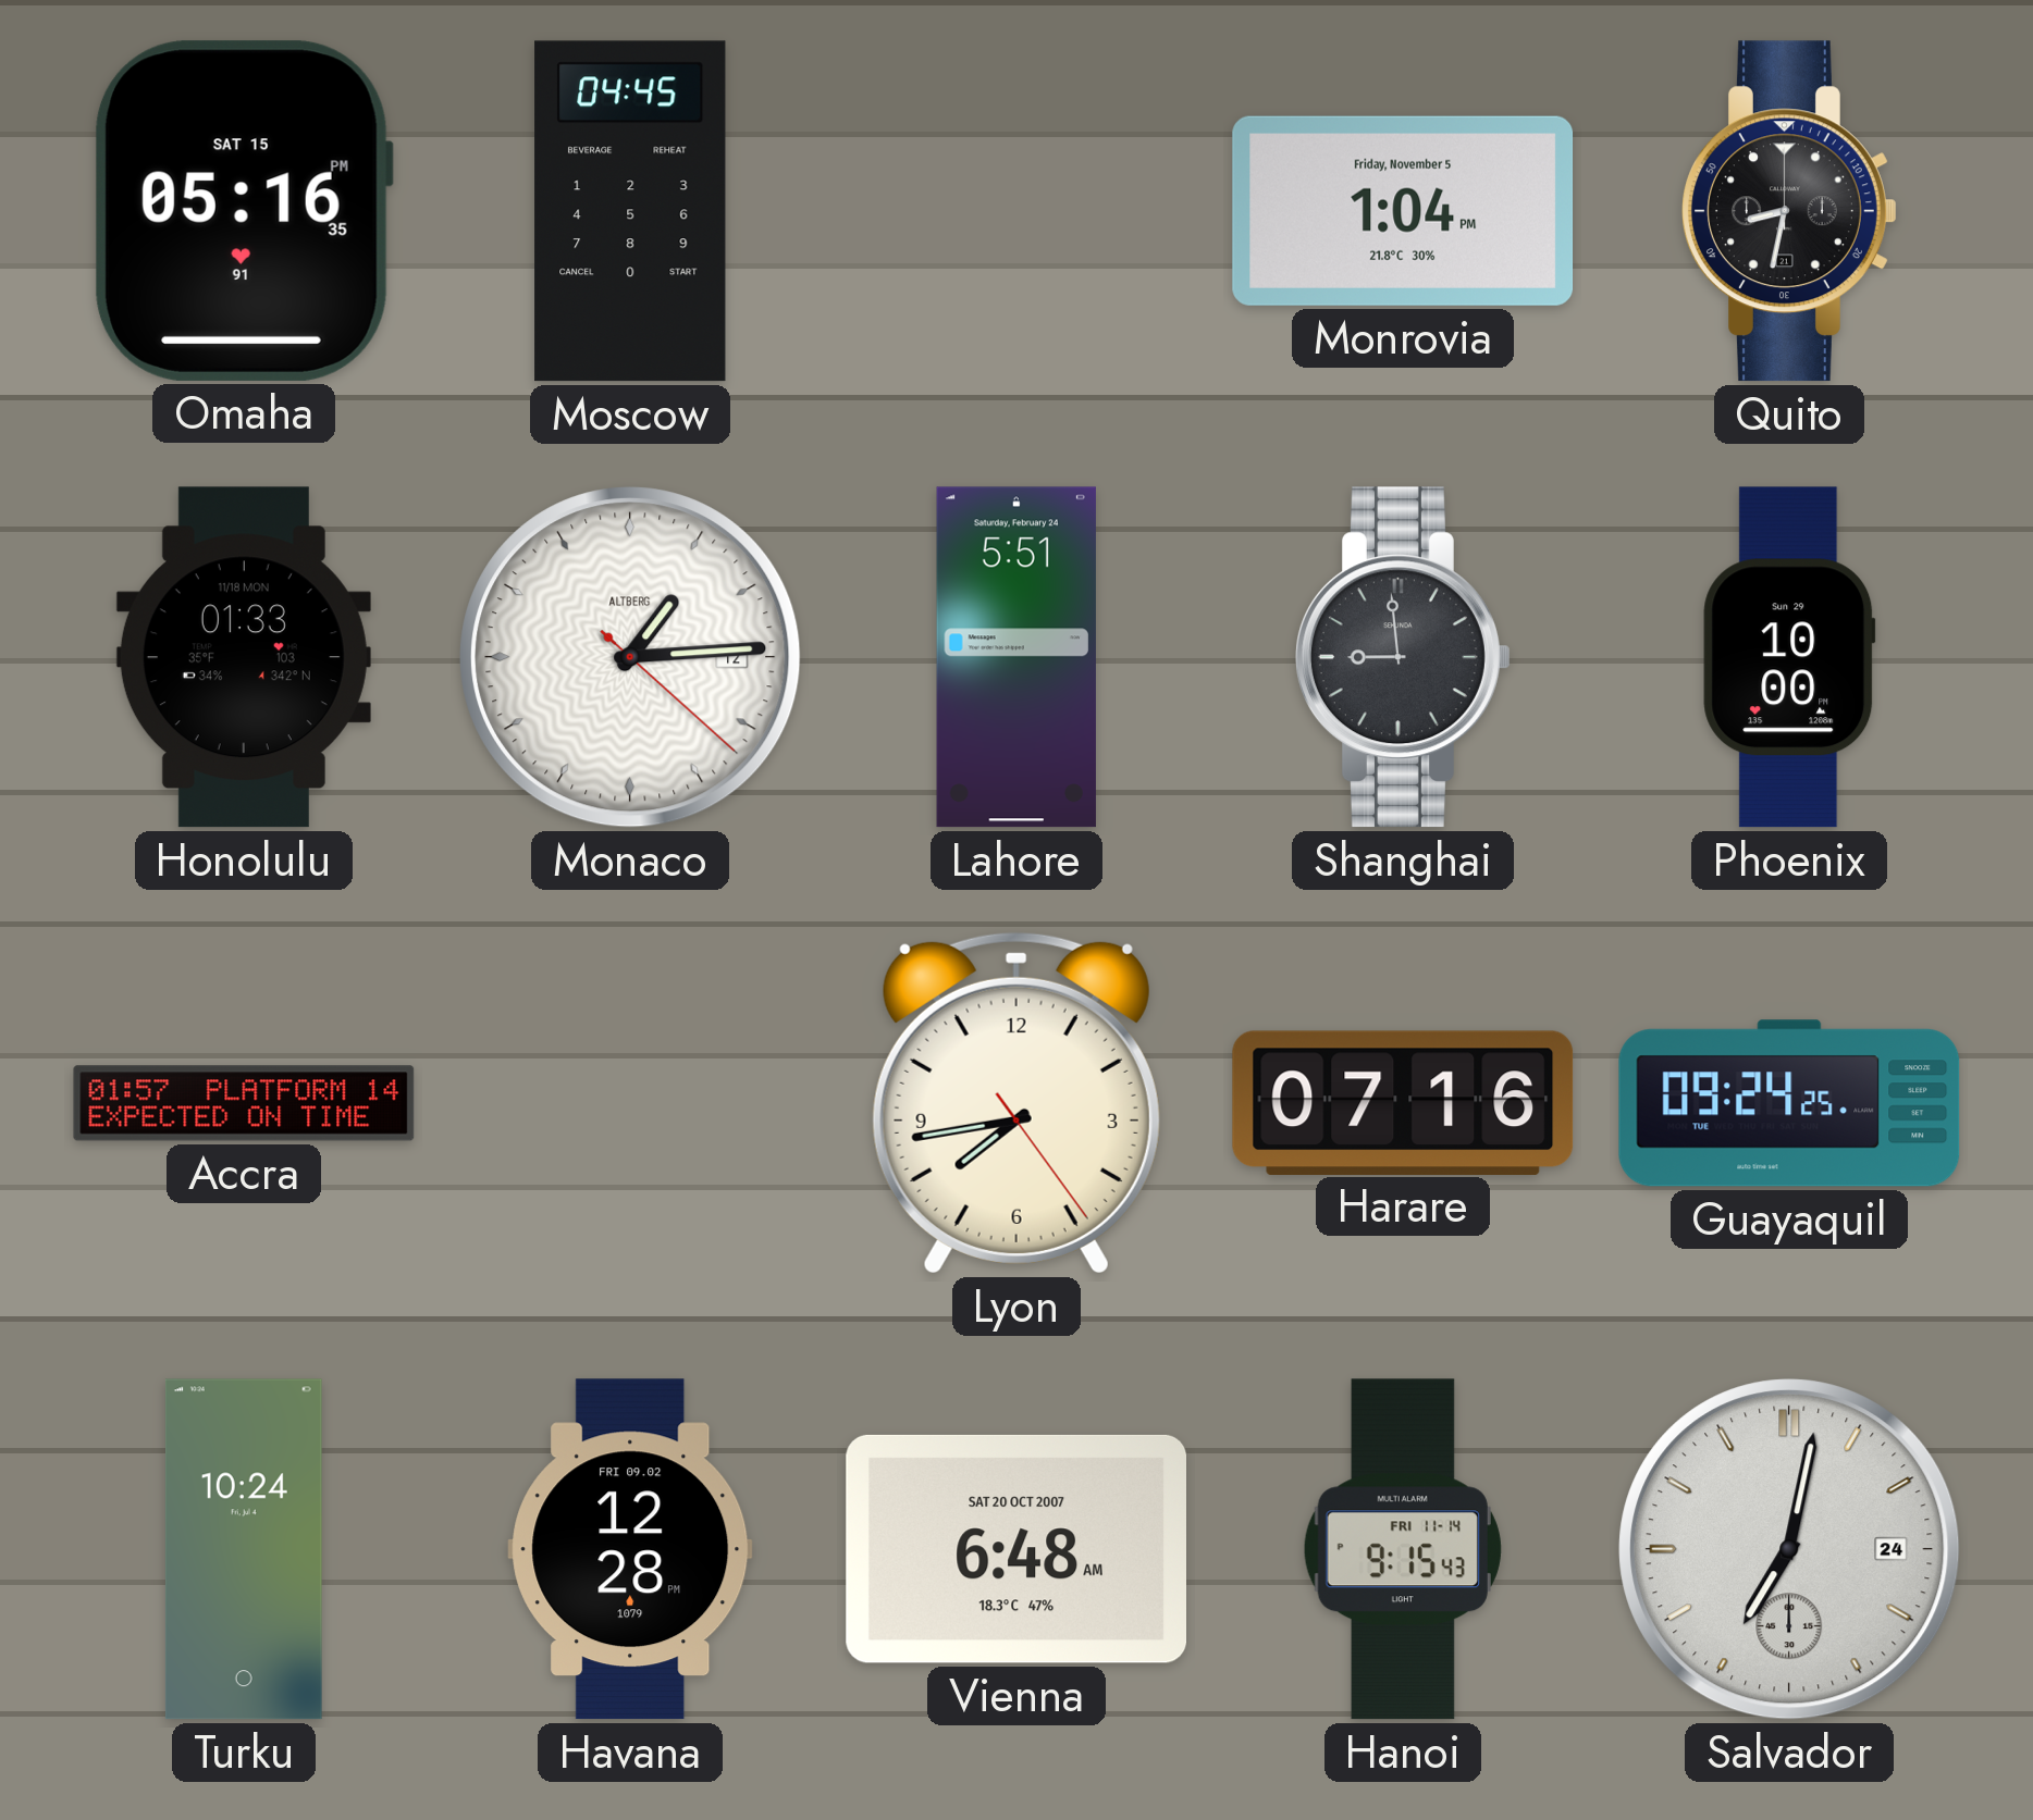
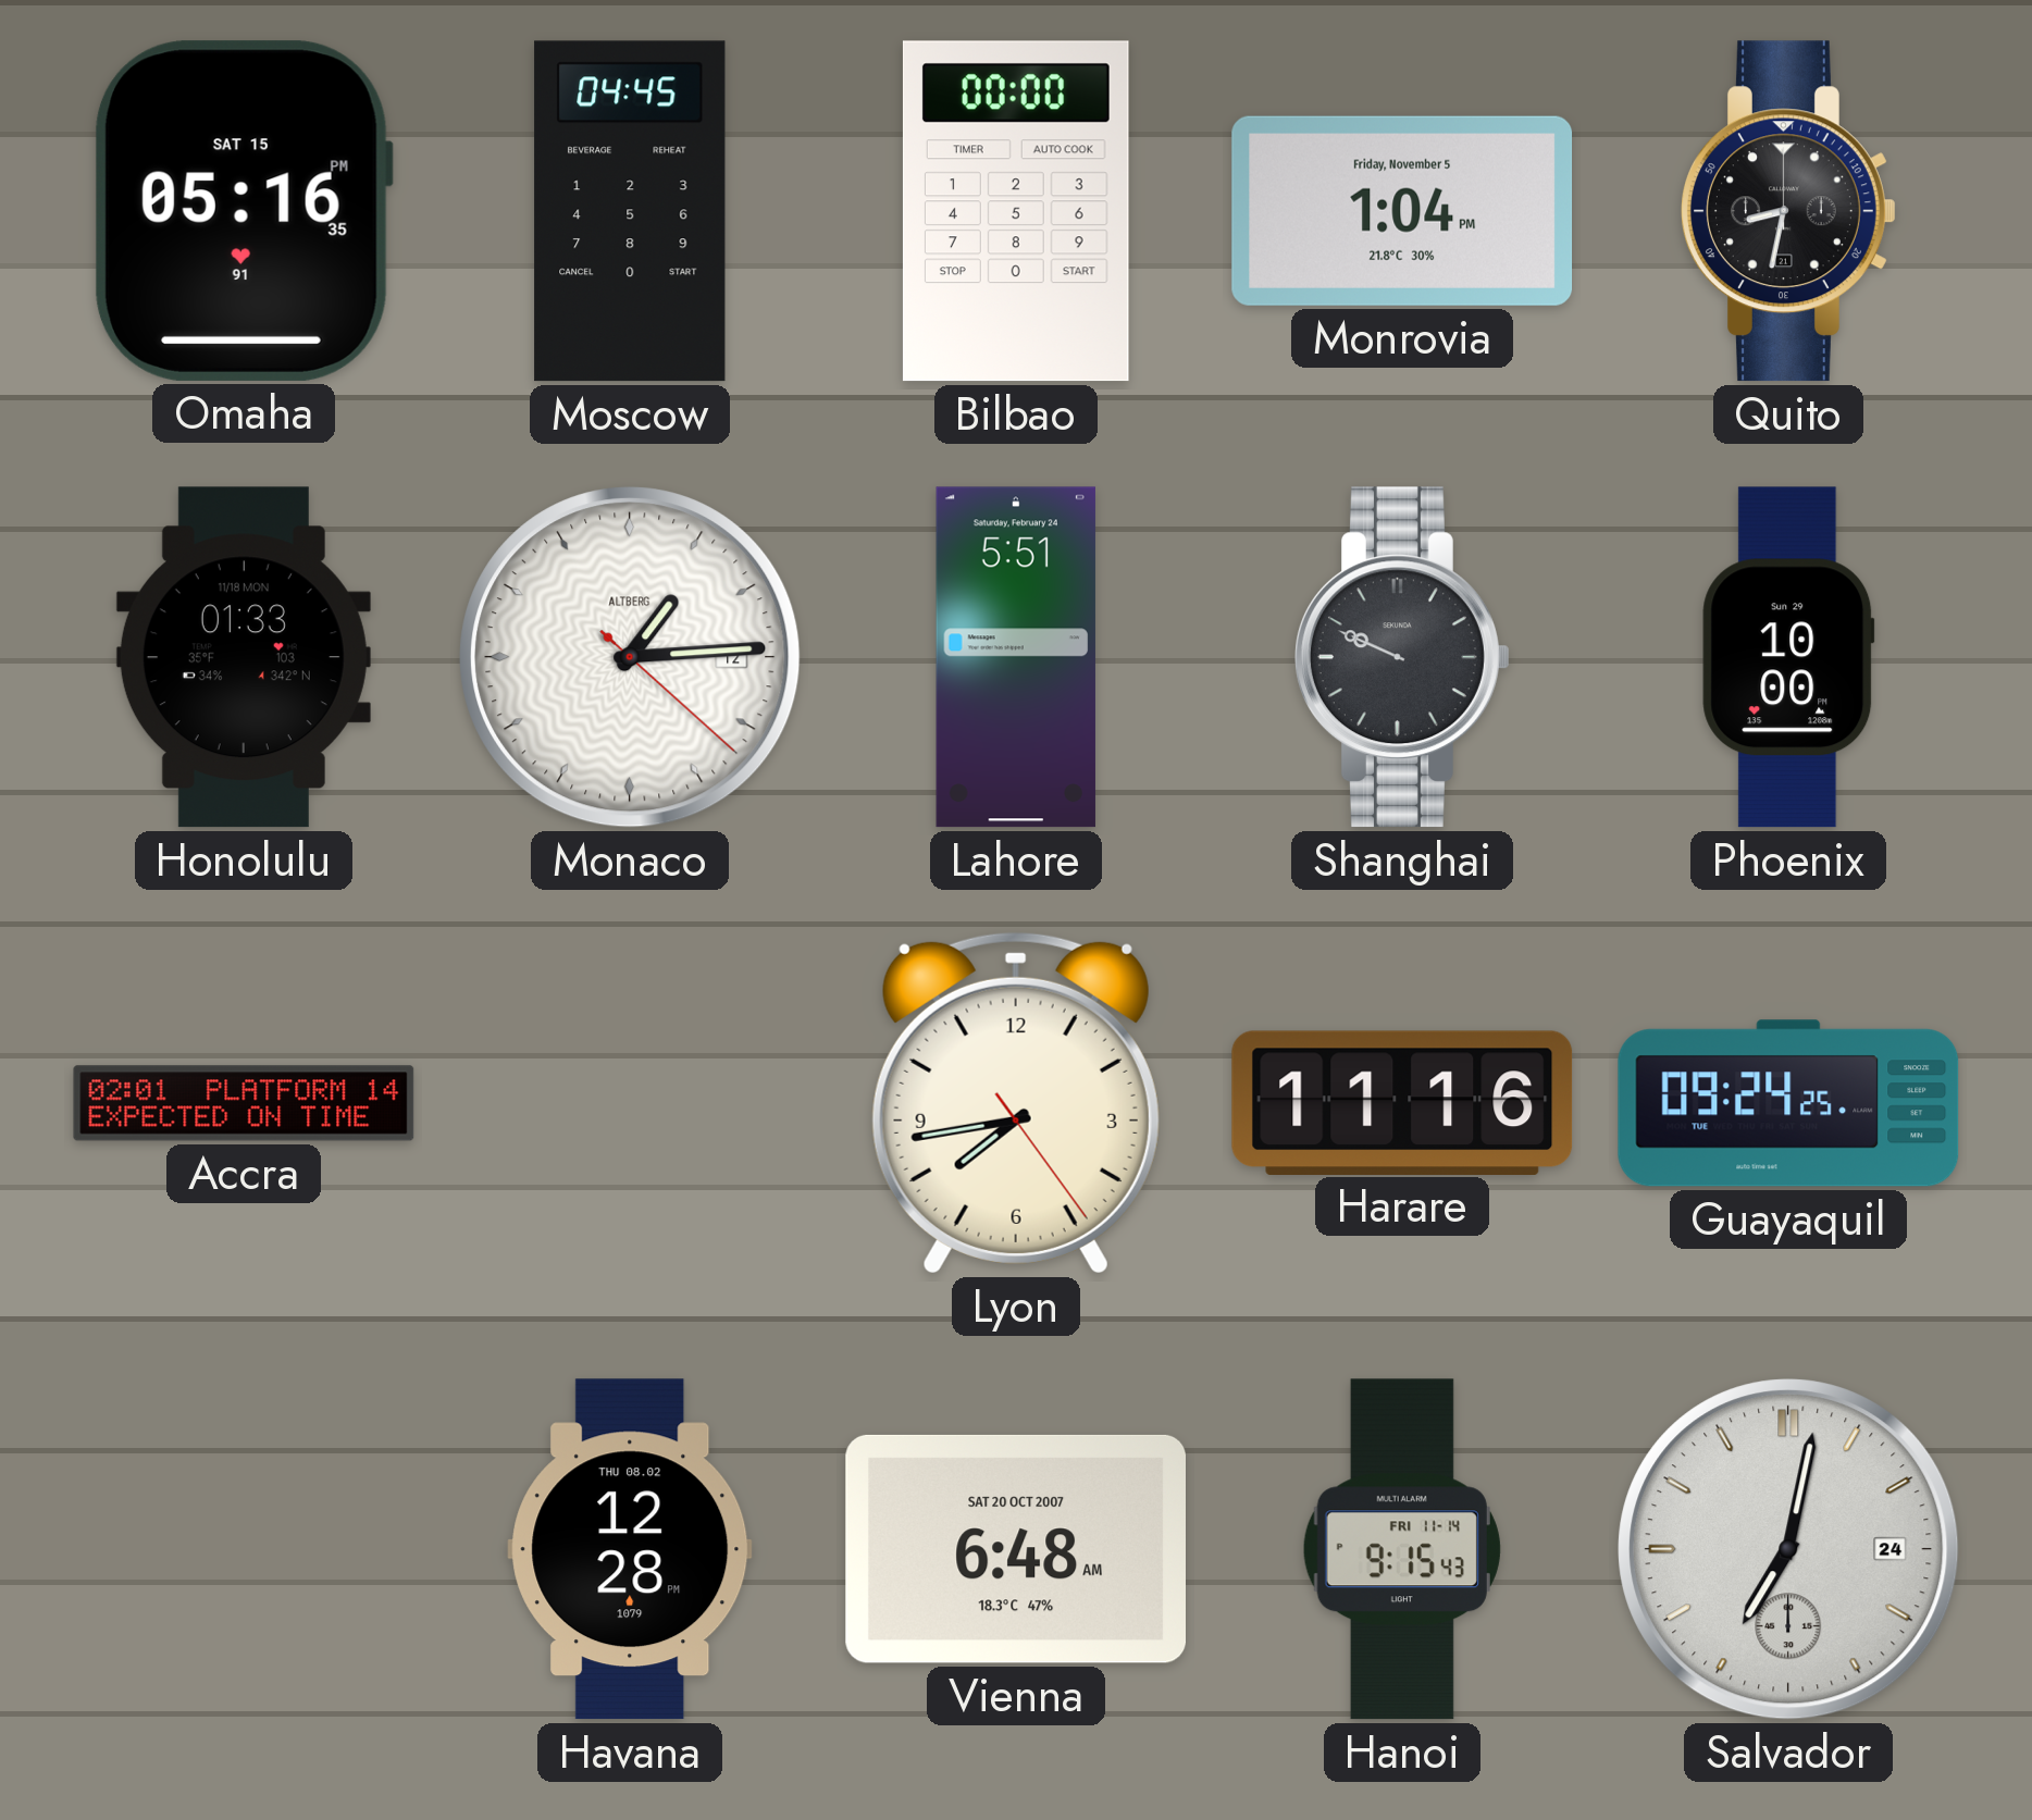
Bilbao: none -> 00:00 (1016, 211)
Shanghai: 8:59 -> 9:49 (1403, 657)
Accra: 01:57 -> 02:01 (244, 1103)
Harare: 07:16 -> 11:16 (1402, 1102)
Turku: 10:24 -> none (244, 1549)
Havana date: FRI 09.02 -> THU 08.02 (630, 1549)
